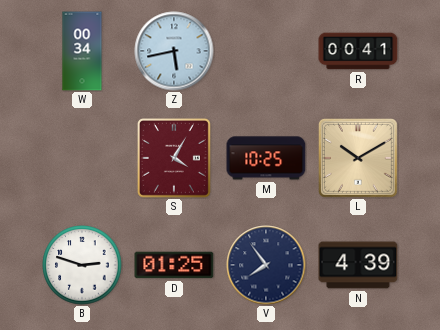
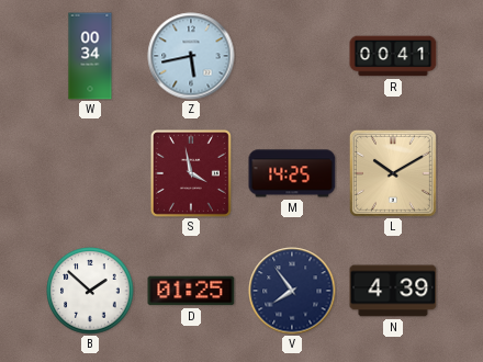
S: 4:05 -> 3:58 (191, 173)
M: 10:25 -> 14:25 (292, 173)
B: 2:48 -> 1:52 (90, 291)
